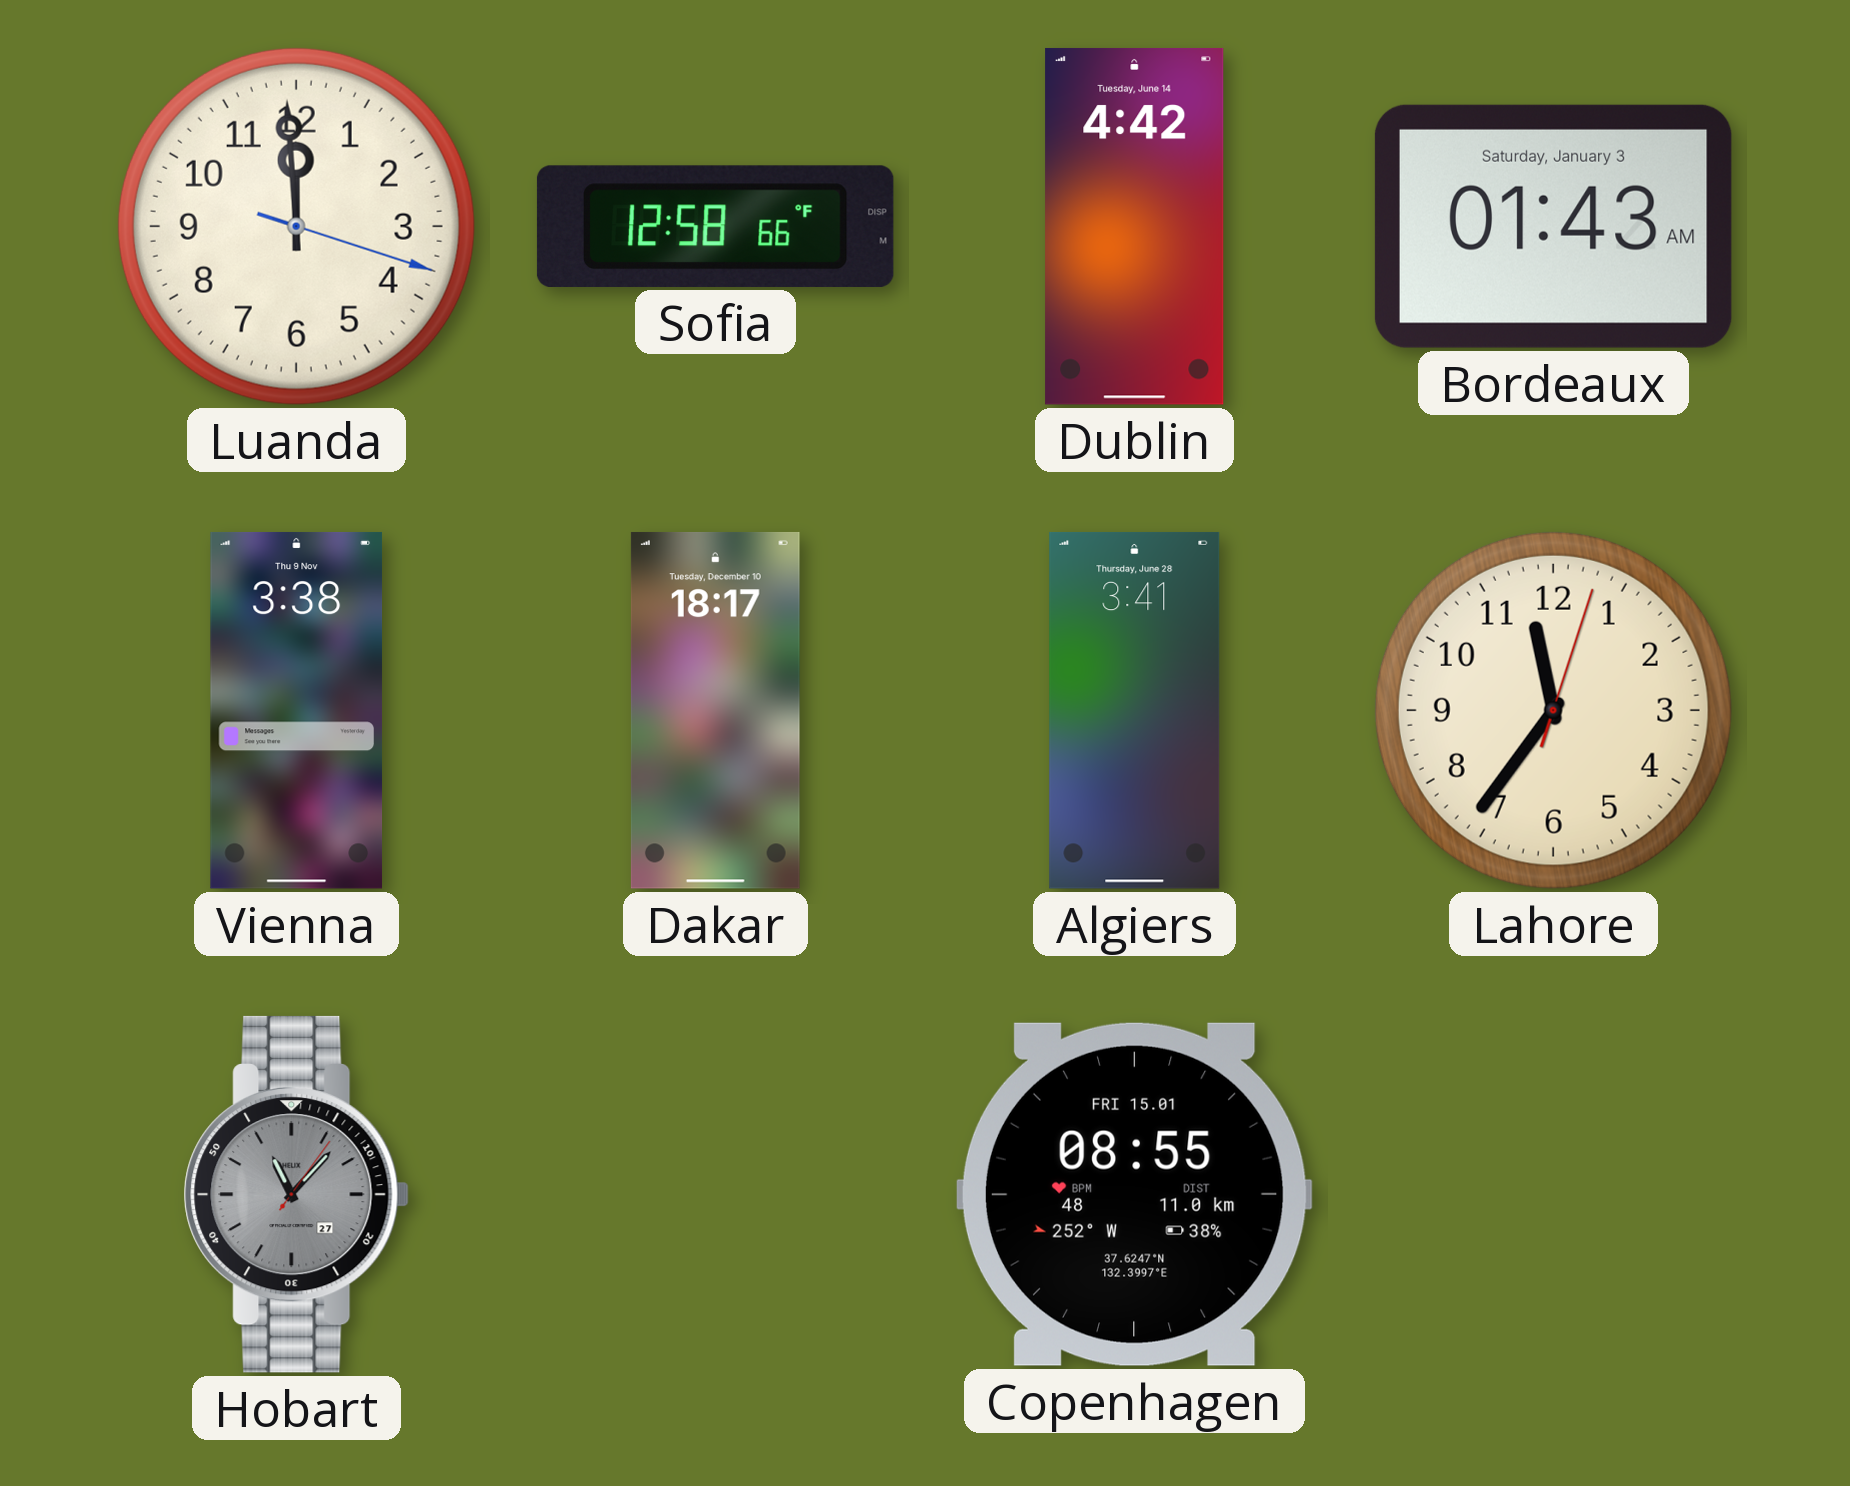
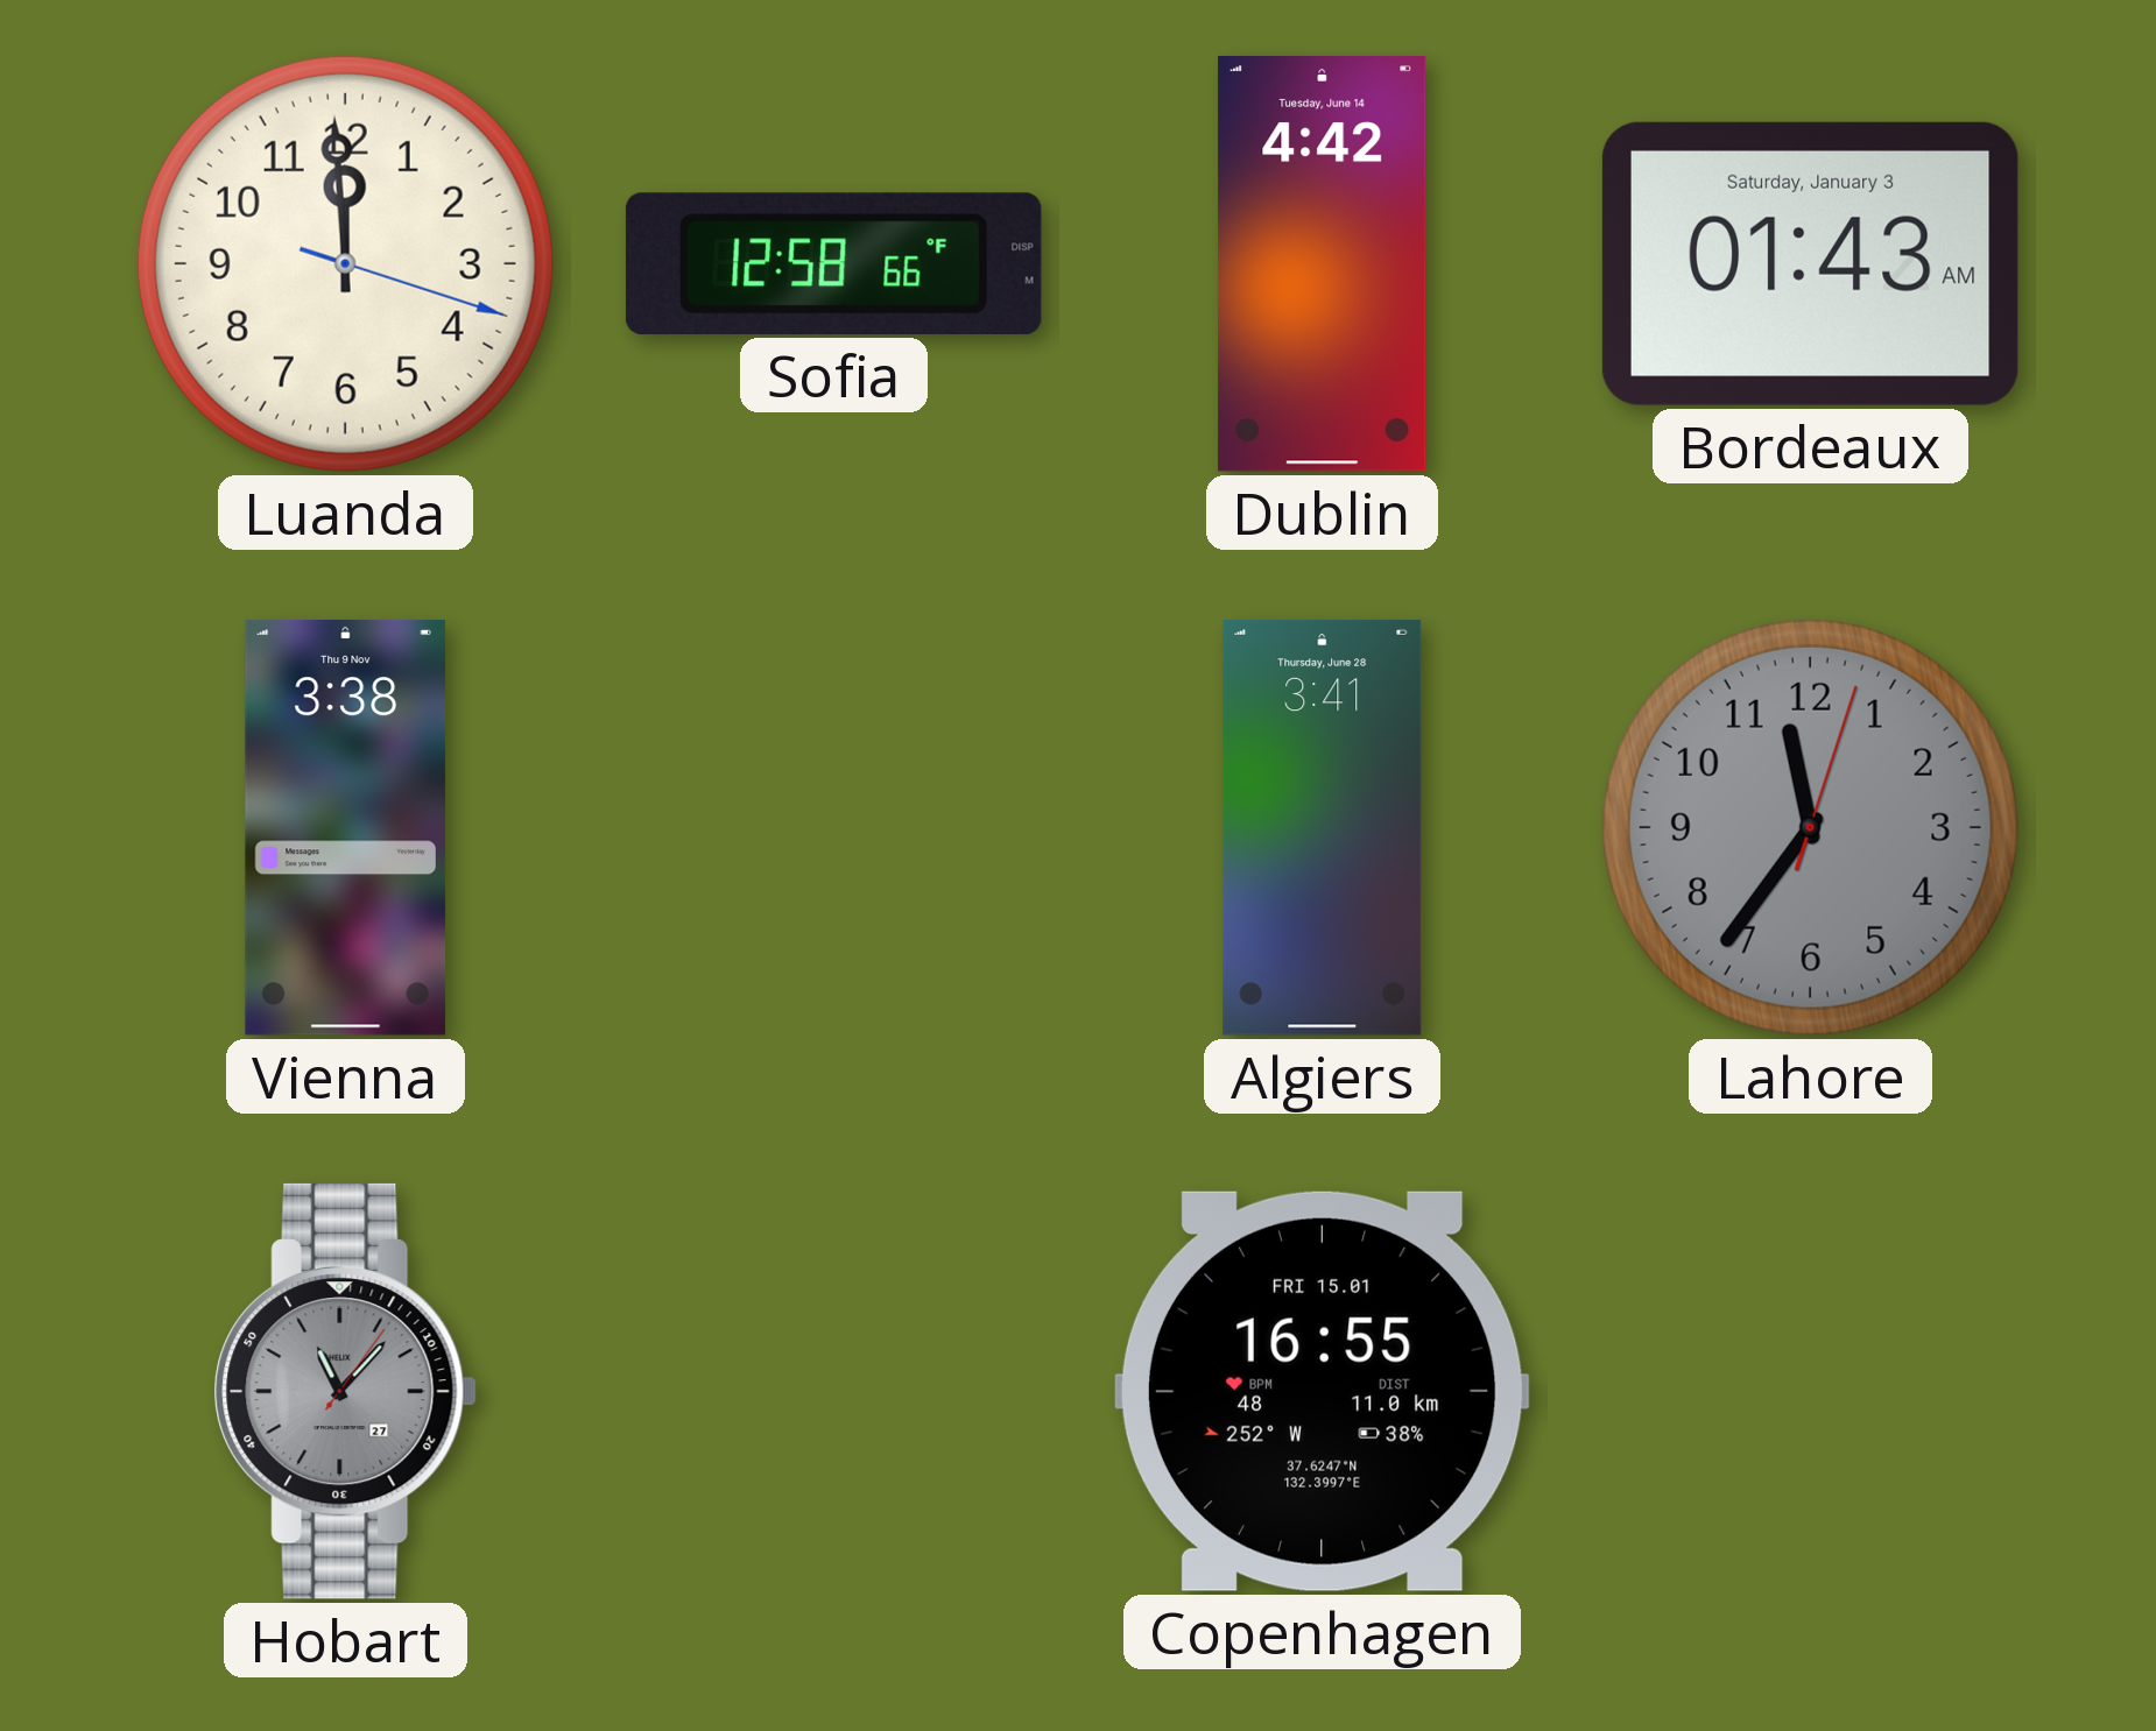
Dakar: 18:17 -> none (715, 710)
Lahore dial: cream -> grey (1810, 827)
Copenhagen: 08:55 -> 16:55 (1322, 1391)
